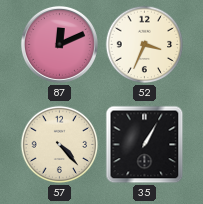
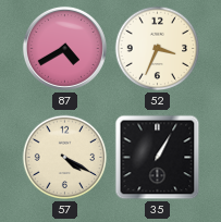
87: 12:11 -> 4:40 (64, 48)
57: 4:23 -> 4:20 (65, 158)
